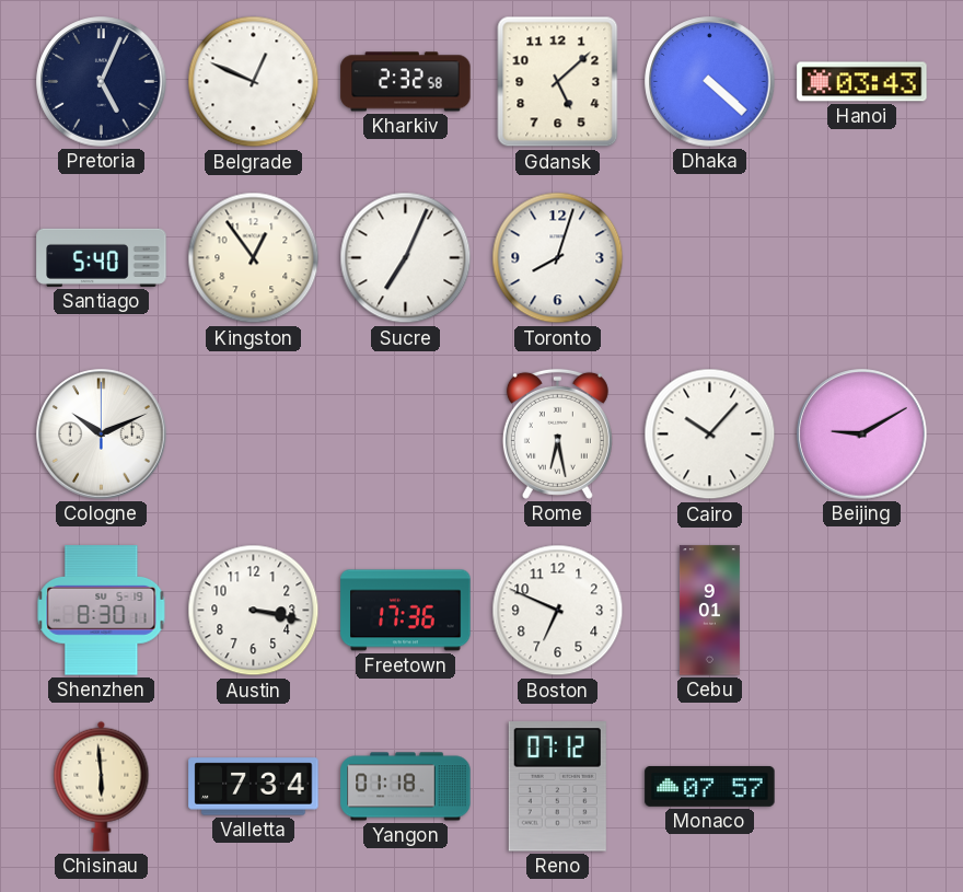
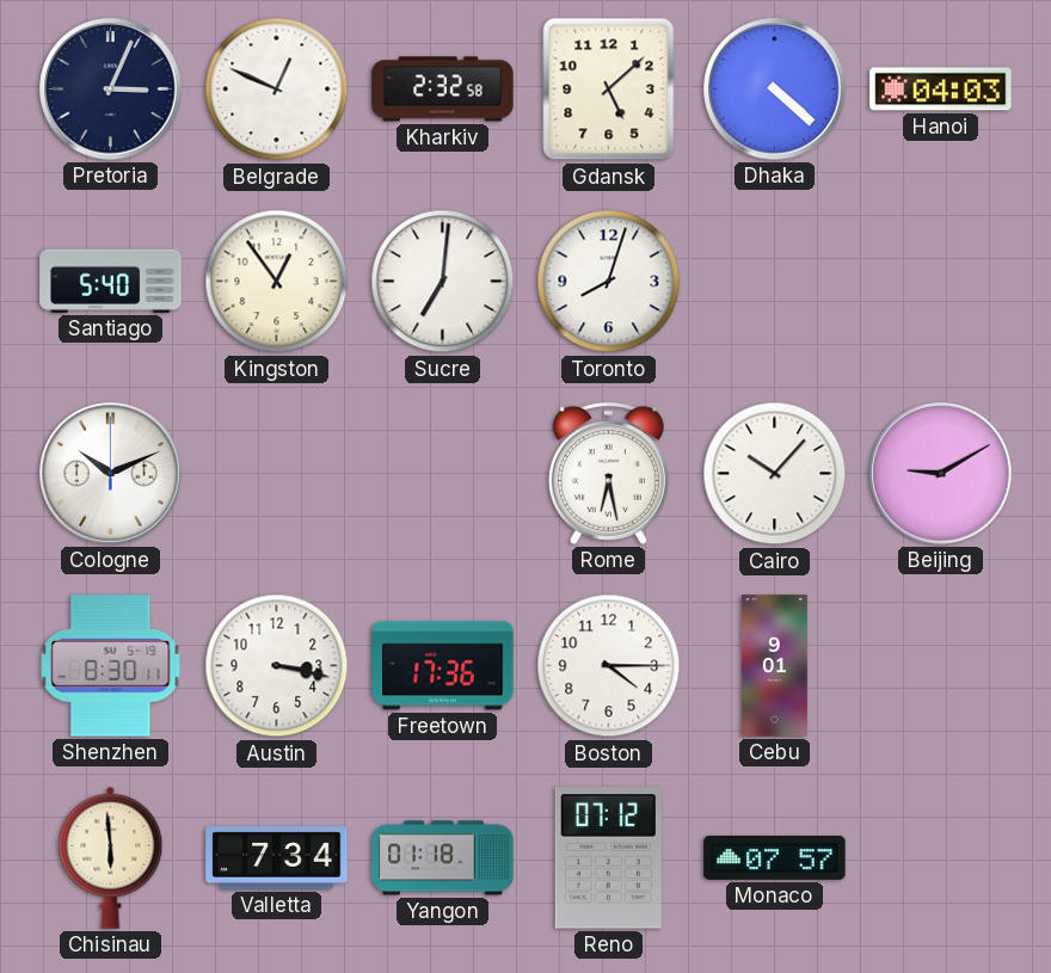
Pretoria: 5:04 -> 3:04 (111, 90)
Hanoi: 03:43 -> 04:03 (941, 90)
Sucre: 7:04 -> 7:01 (443, 282)
Boston: 6:49 -> 4:15 (609, 666)
